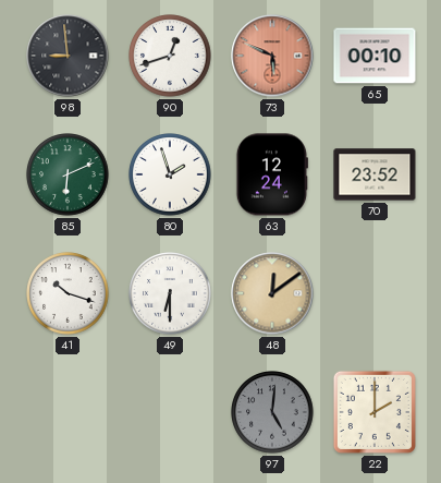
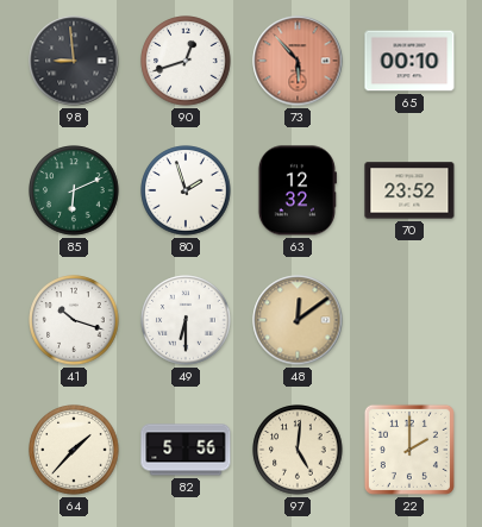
73: 5:49 -> 5:53 (298, 61)
63: 12:24 -> 12:32 (298, 190)
64: none -> 1:37 (74, 450)
82: none -> 5:56 (186, 450)
97 dial: grey -> cream (298, 450)
